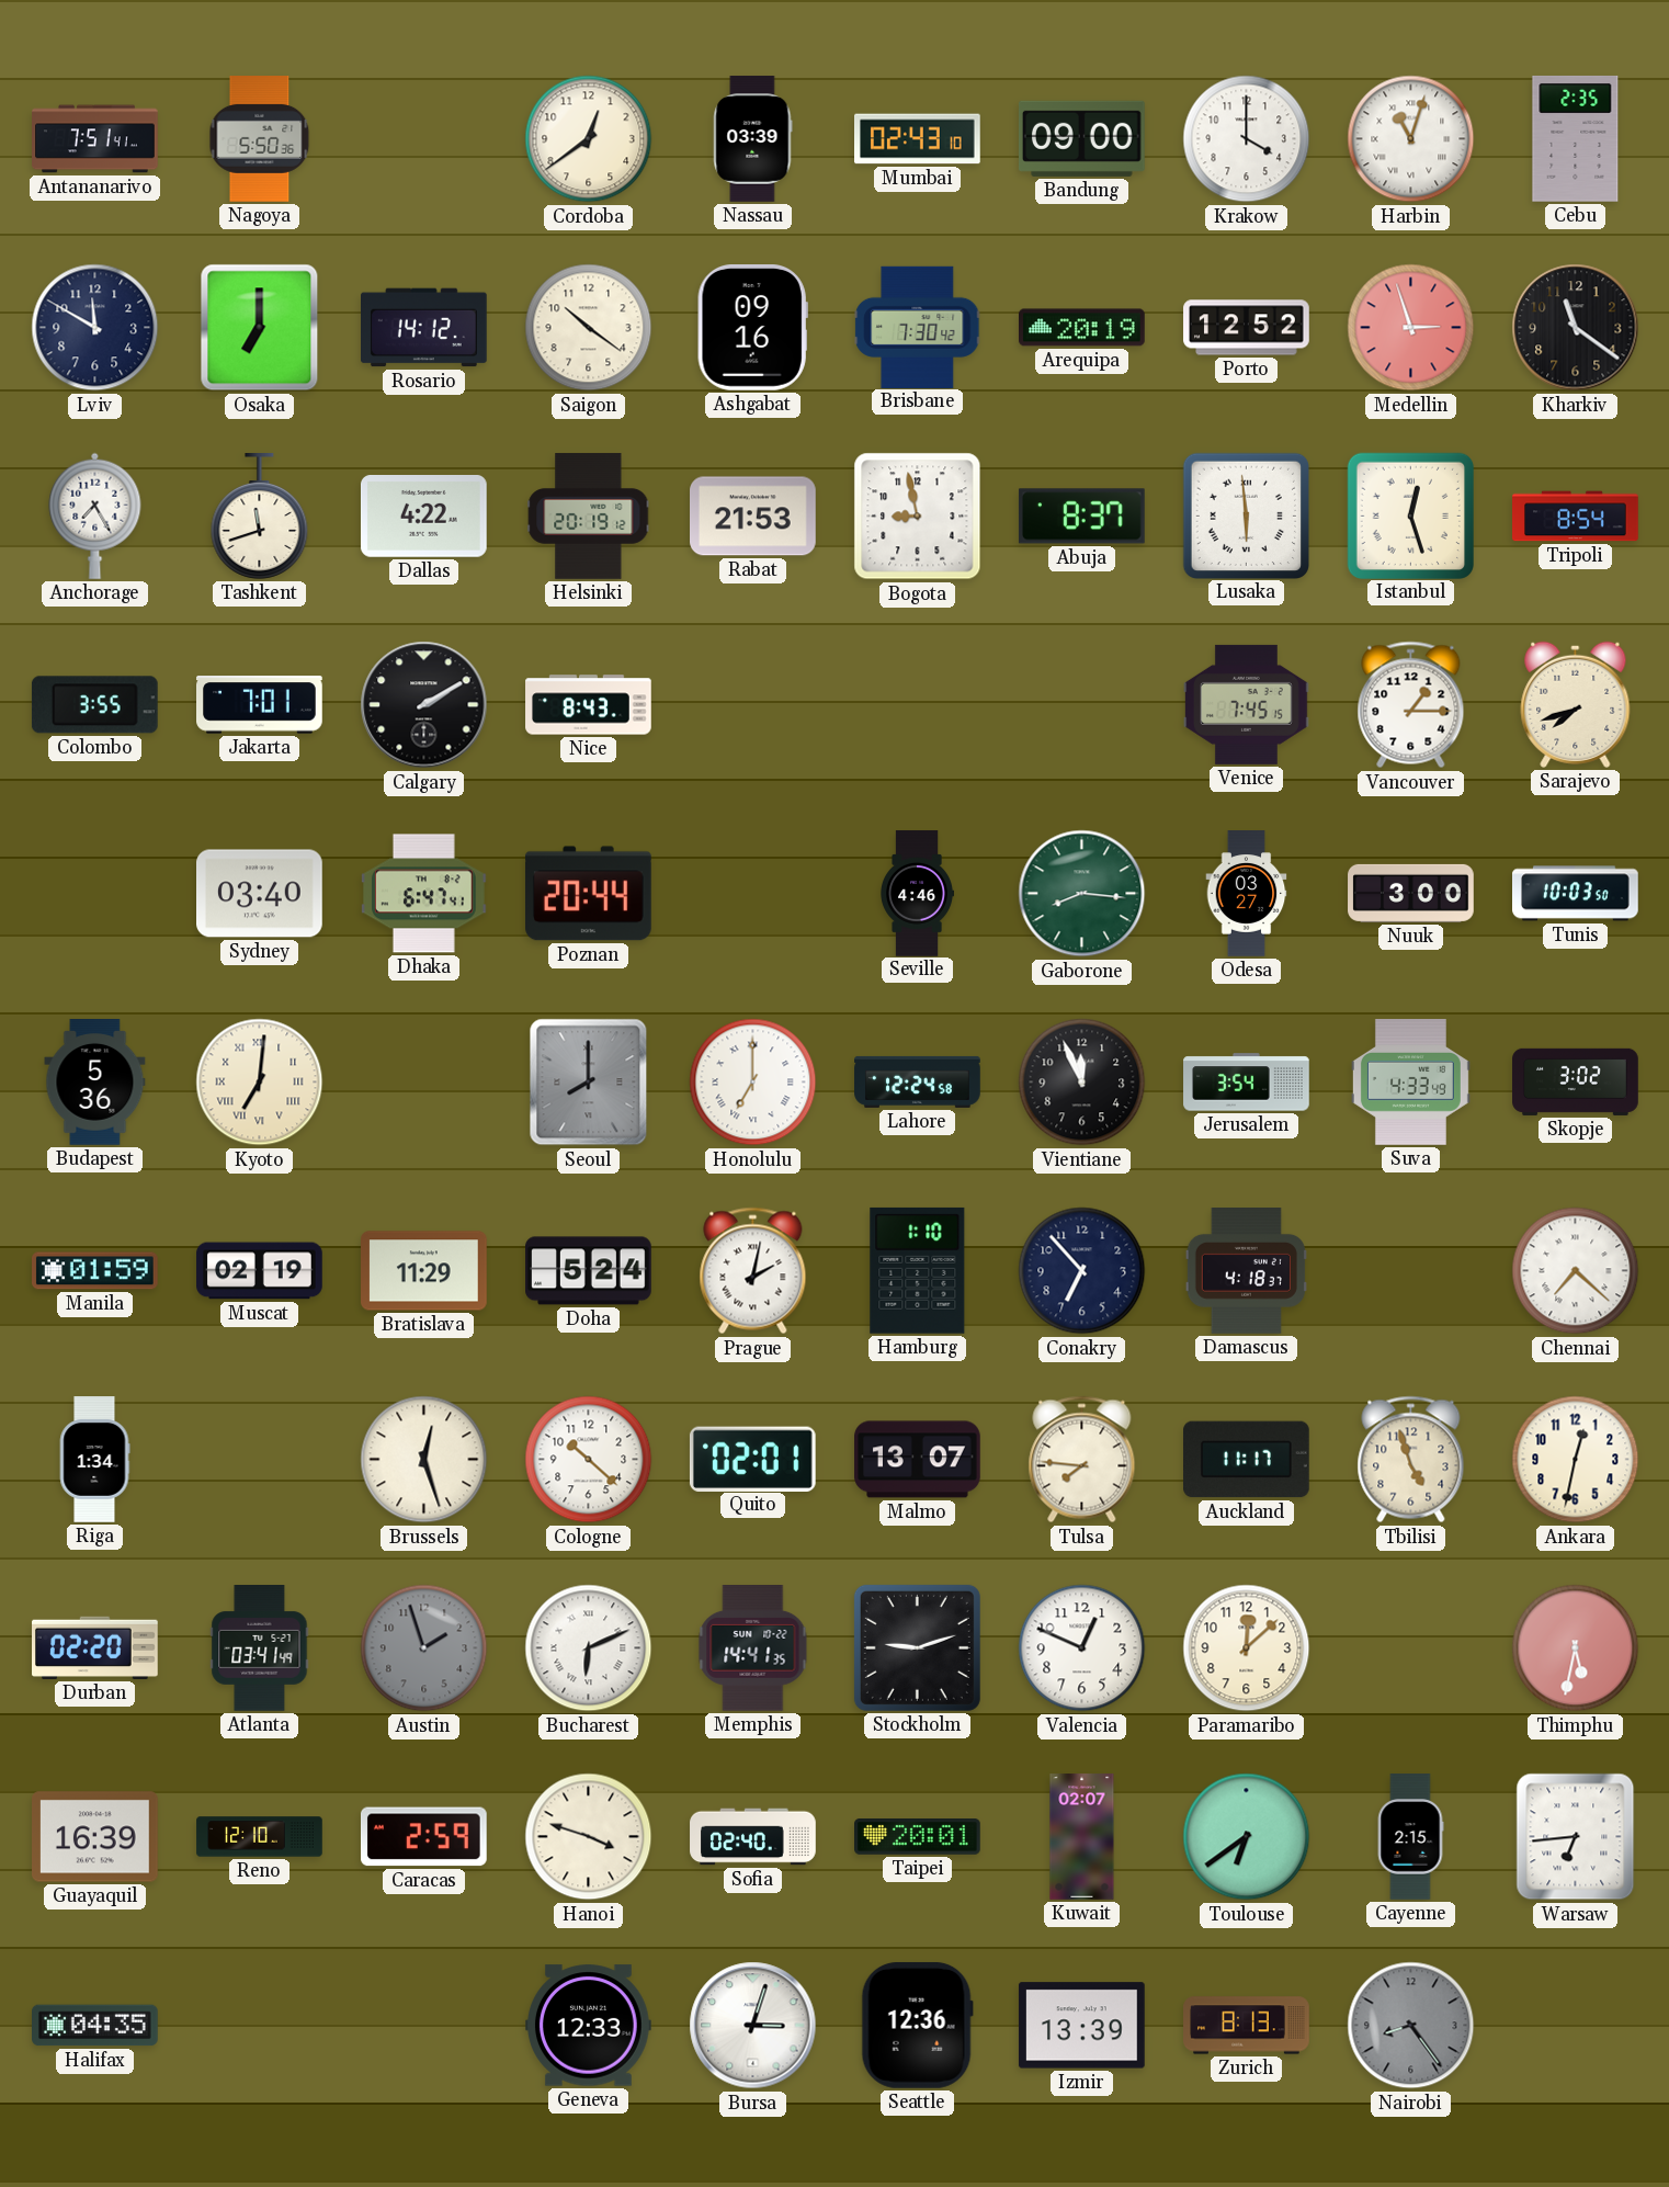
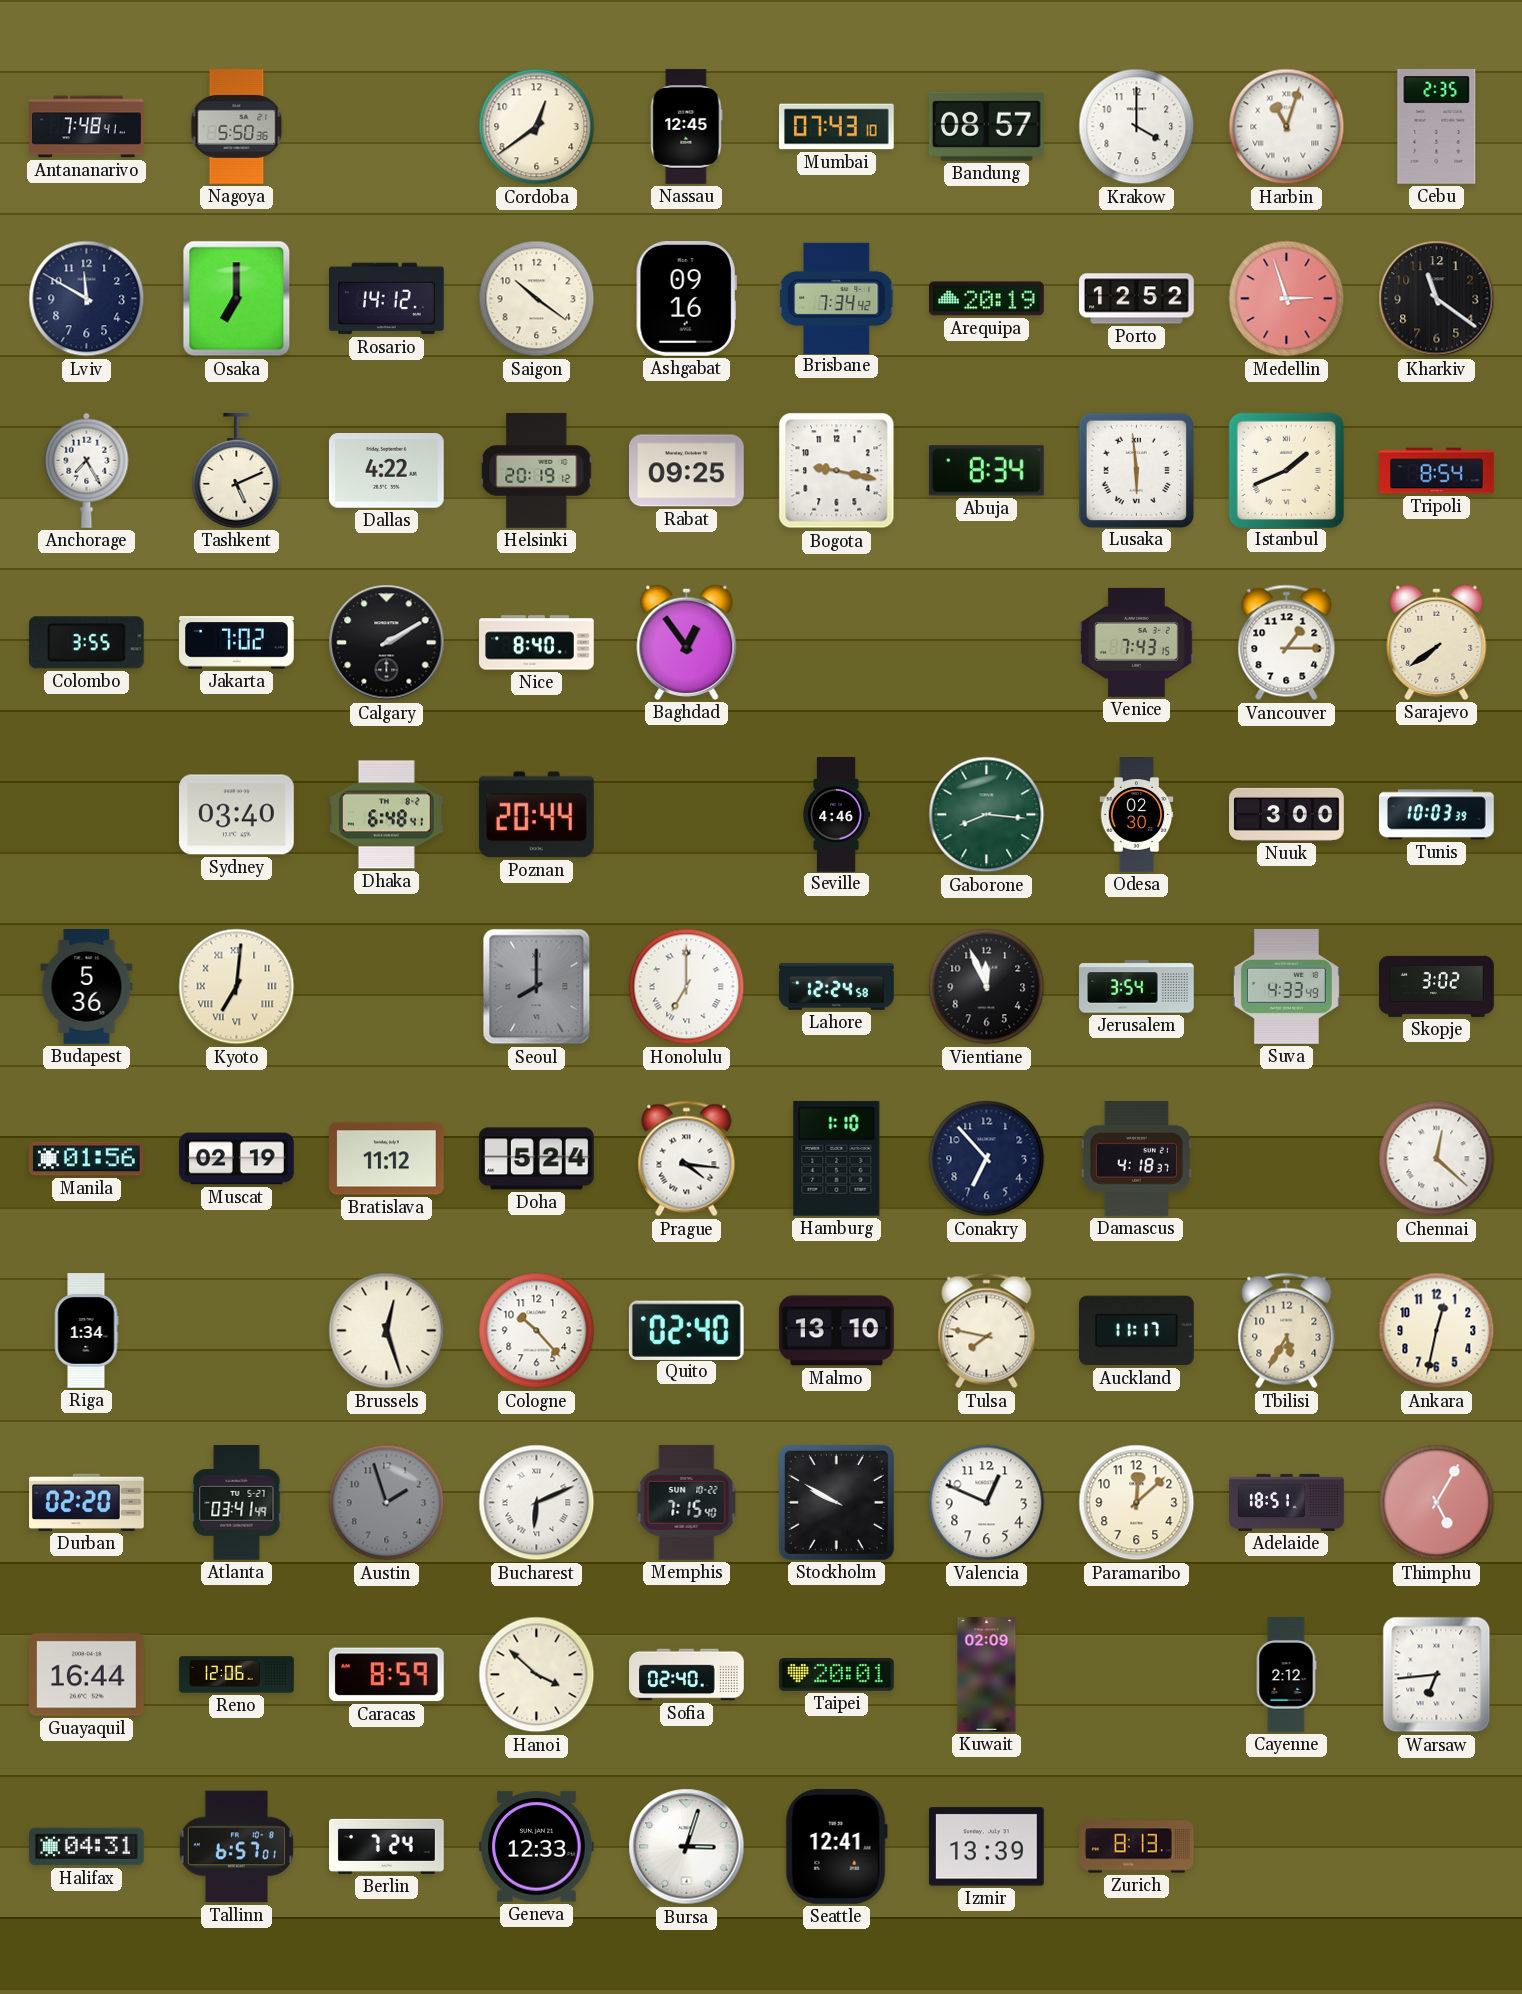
Antananarivo: 7:51 -> 7:48 (87, 127)
Nassau: 03:39 -> 12:45 (687, 127)
Mumbai: 02:43 -> 07:43 (837, 127)
Bandung: 09:00 -> 08:57 (986, 126)
Brisbane: 7:30 -> 7:34 (837, 298)
Tashkent: 11:42 -> 5:11 (237, 471)
Rabat: 21:53 -> 09:25 (687, 471)
Bogota: 8:58 -> 9:17 (837, 471)
Abuja: 8:37 -> 8:34 (986, 471)
Istanbul: 12:27 -> 1:41 (1286, 470)
Jakarta: 7:01 -> 7:02 (237, 643)
Nice: 8:43 -> 8:40 (537, 643)
Baghdad: none -> 12:54 (687, 642)
Venice: 7:45 -> 7:43 (1137, 642)
Sarajevo: 7:42 -> 7:39 (1437, 642)
Dhaka: 6:47 -> 6:48 (386, 815)
Odesa: 03:27 -> 02:30 (1137, 815)
Tunis: 10:03:50 -> 10:03:39 (1437, 815)
Manila: 01:59 -> 01:56 (87, 1159)
Bratislava: 11:29 -> 11:12 (387, 1159)
Prague: 2:02 -> 4:16 (687, 1159)
Chennai: 7:22 -> 12:22 (1437, 1159)
Cologne: 10:22 -> 10:23 (537, 1331)
Quito: 02:01 -> 02:40 (686, 1330)
Malmo: 13:07 -> 13:10 (837, 1331)
Tulsa: 7:46 -> 7:47 (987, 1331)
Tbilisi: 4:57 -> 5:35 (1287, 1331)
Memphis: 14:41 -> 7:15 (687, 1503)
Stockholm: 9:12 -> 9:50 (836, 1502)
Adelaide: none -> 18:51 (1287, 1502)
Thimphu: 5:32 -> 5:05 (1437, 1503)
Guayaquil: 16:39 -> 16:44 (87, 1675)
Reno: 12:10 -> 12:06 (237, 1675)
Caracas: 2:59 -> 8:59 (386, 1675)
Hanoi: 3:48 -> 3:52 (537, 1675)
Kuwait: 02:07 -> 02:09 (987, 1675)
Toulouse: 6:39 -> none (1247, 1837)
Cayenne: 2:15 -> 2:12 (1286, 1675)
Halifax: 04:35 -> 04:31 (87, 1847)
Tallinn: none -> 6:57 (236, 1847)
Berlin: none -> 7:24 (387, 1846)
Seattle: 12:36 -> 12:41 (836, 1846)
Nairobi: 8:24 -> none (1411, 2026)
